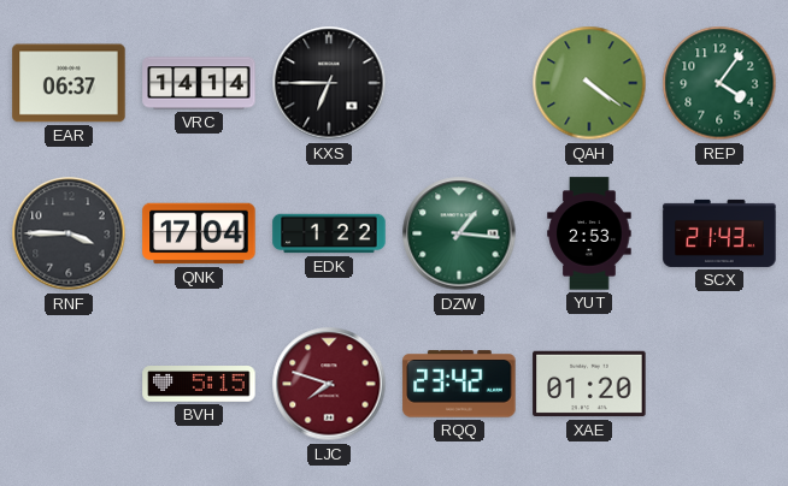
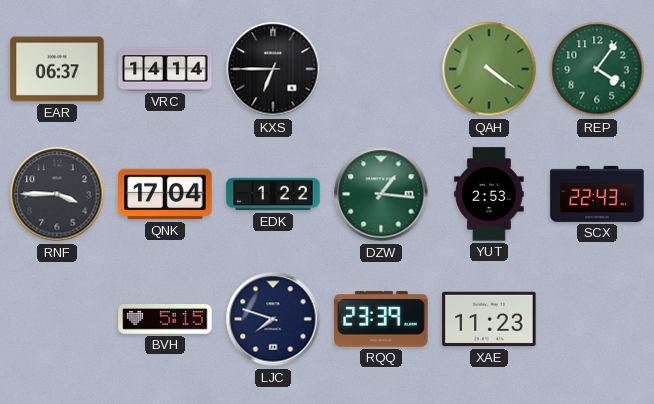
SCX: 21:43 -> 22:43 (597, 194)
LJC dial: burgundy -> navy (273, 319)
RQQ: 23:42 -> 23:39 (381, 319)
XAE: 01:20 -> 11:23 (489, 319)
